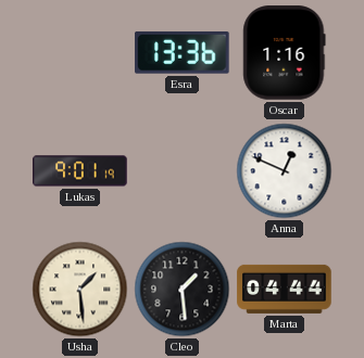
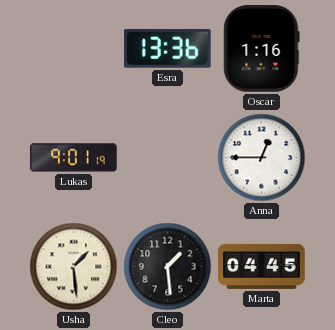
Anna: 12:49 -> 12:45 (262, 158)
Marta: 04:44 -> 04:45 (262, 266)
